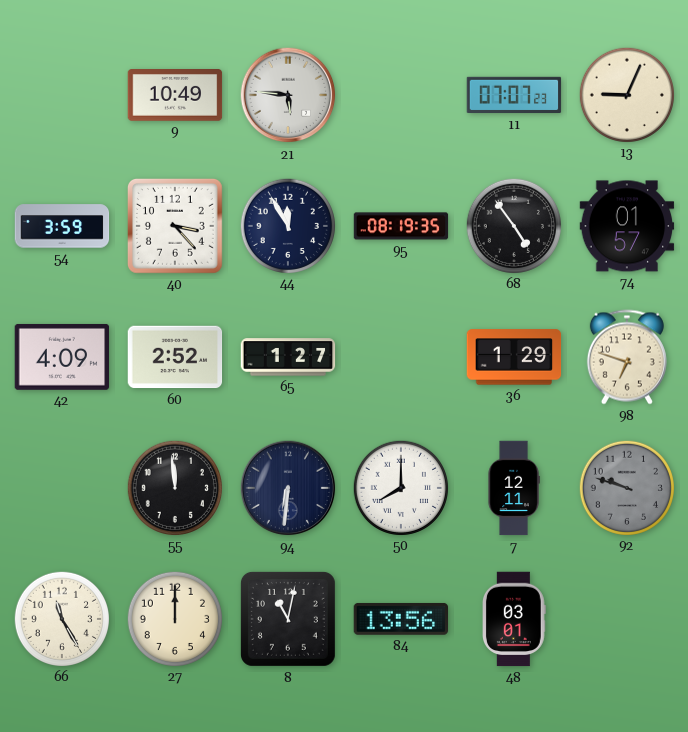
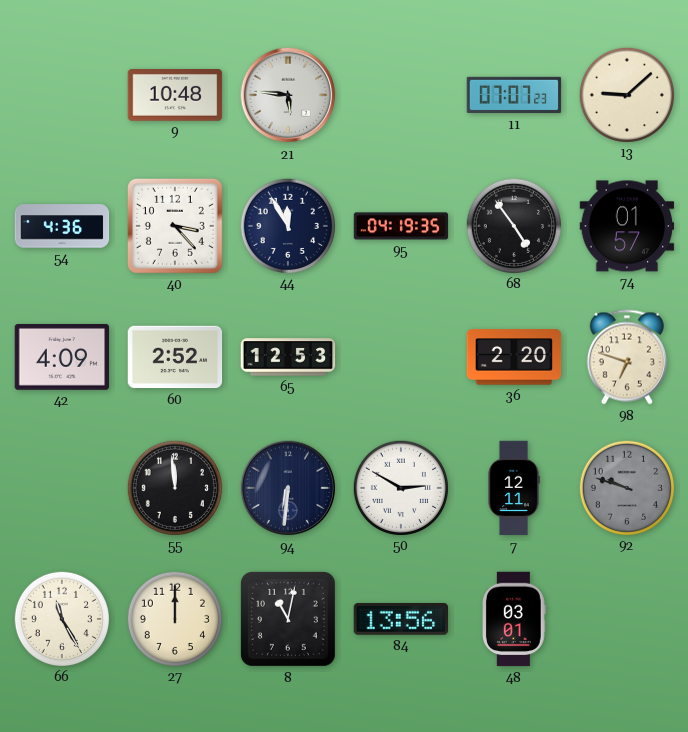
9: 10:49 -> 10:48 (175, 96)
13: 9:04 -> 9:08 (626, 94)
54: 3:59 -> 4:36 (62, 226)
95: 08:19 -> 04:19 (401, 226)
65: 1:27 -> 12:53 (288, 357)
36: 1:29 -> 2:20 (514, 357)
50: 8:00 -> 2:50 (400, 487)
